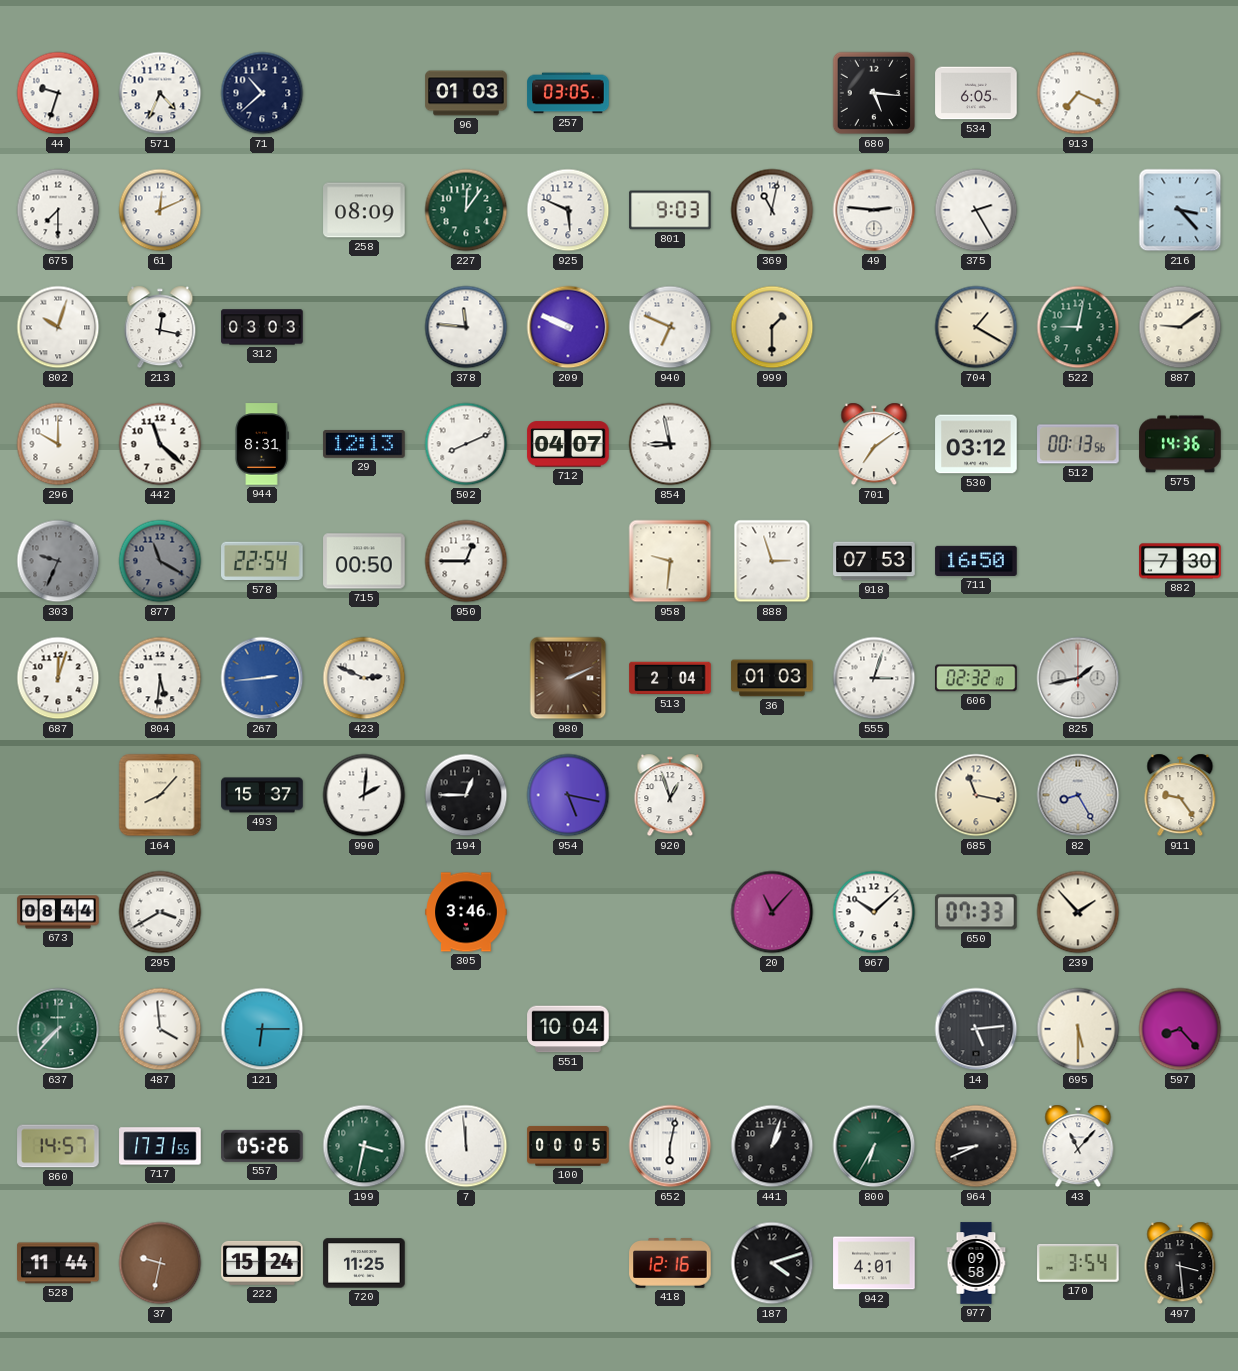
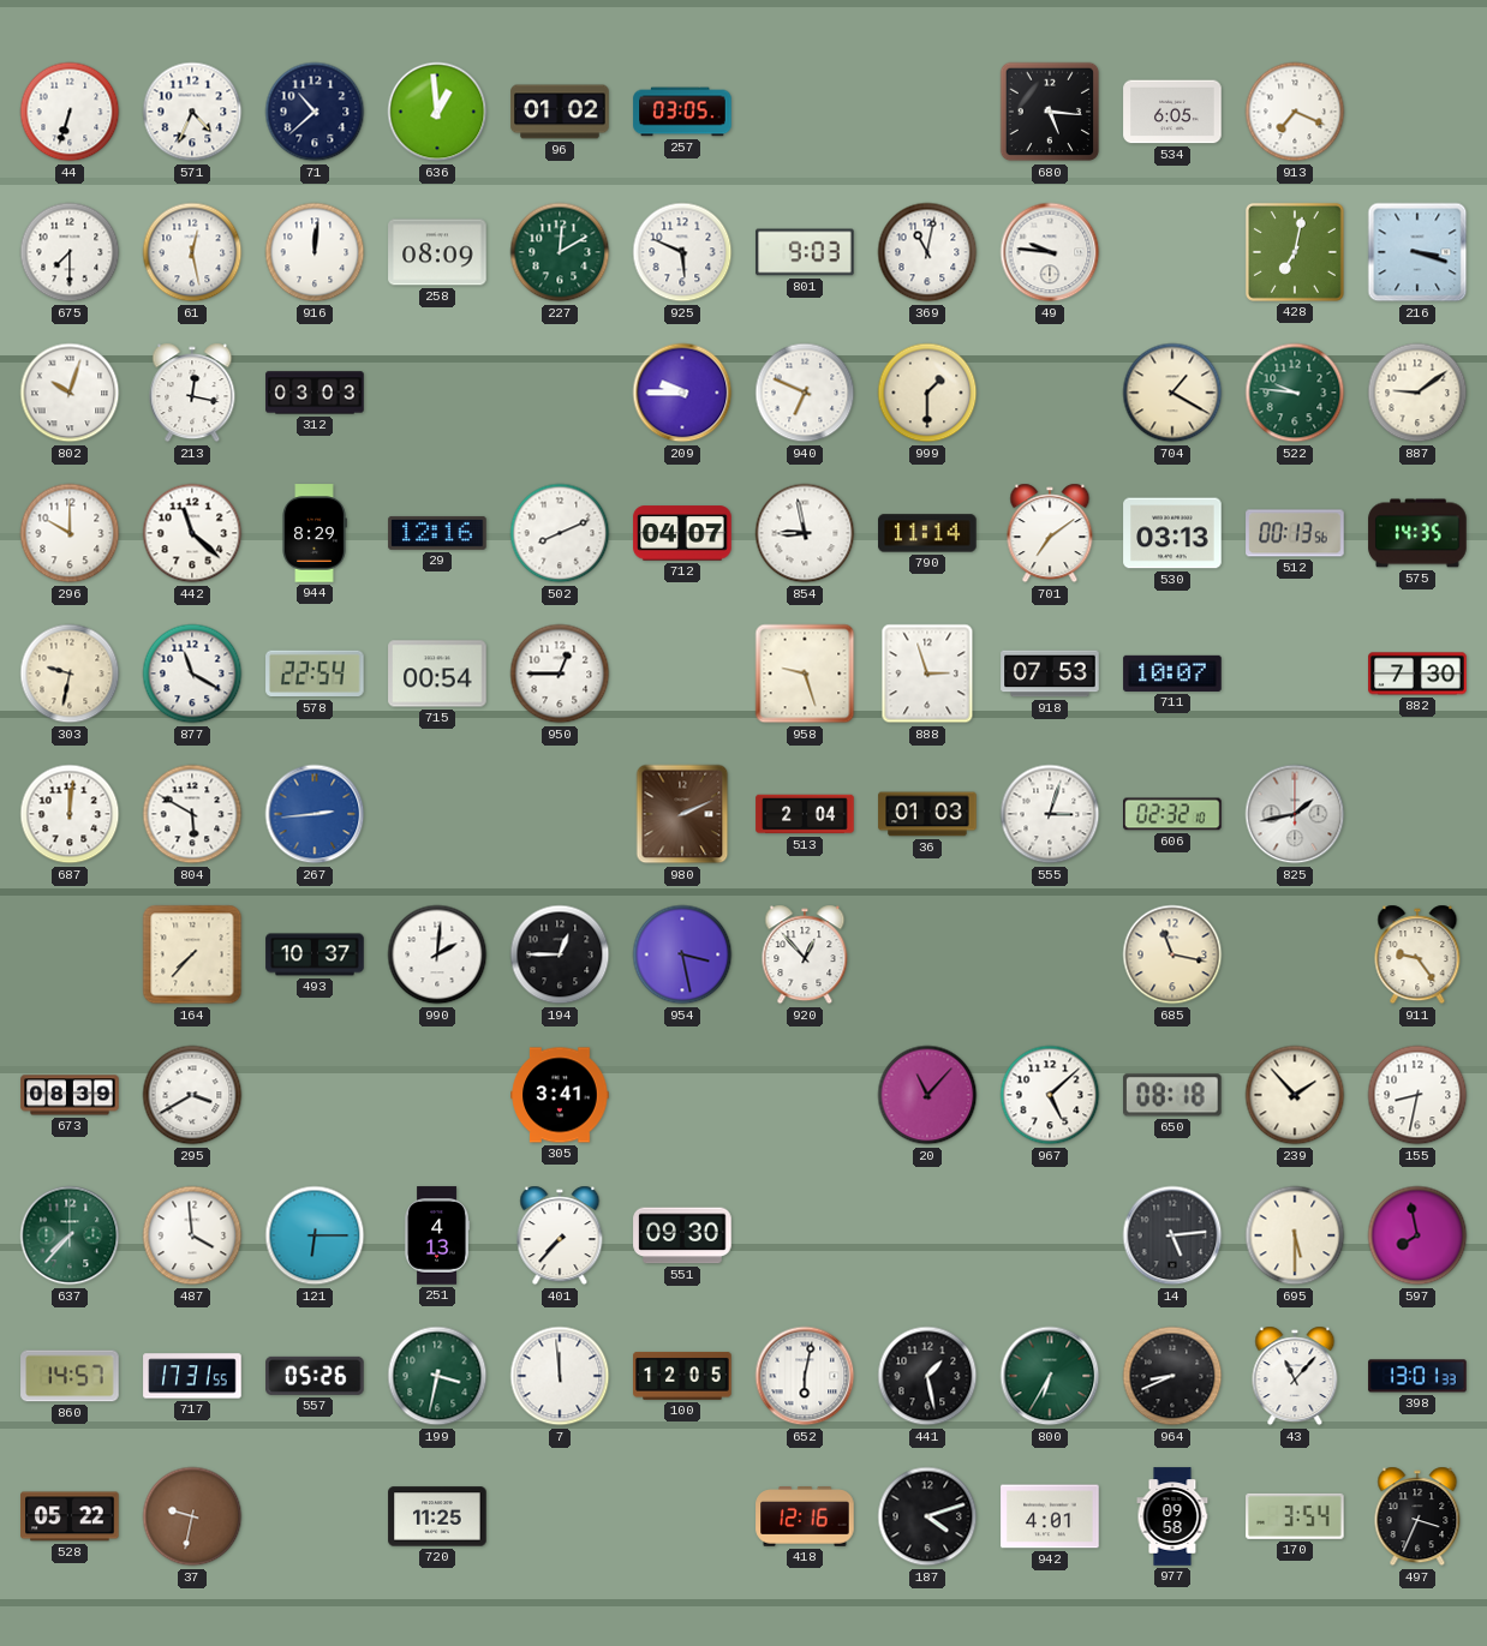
44: 9:33 -> 6:33 (70, 112)
636: none -> 12:59 (437, 112)
96: 01:03 -> 01:02 (560, 112)
61: 12:11 -> 12:28 (192, 252)
916: none -> 12:01 (315, 252)
227: 12:06 -> 12:10 (560, 252)
49: 2:46 -> 9:46 (1050, 252)
375: 2:25 -> none (976, 210)
428: none -> 7:02 (1295, 252)
216: 3:23 -> 3:18 (1417, 252)
378: 11:46 -> none (466, 327)
209: 9:49 -> 9:45 (682, 393)
522: 9:02 -> 9:46 (1295, 393)
944: 8:31 -> 8:29 (315, 533)
29: 12:13 -> 12:16 (437, 533)
790: none -> 11:14 (927, 533)
530: 03:12 -> 03:13 (1172, 533)
575: 14:36 -> 14:35 (1417, 533)
303: 9:34 -> 9:32 (70, 674)
303 dial: grey -> cream (70, 674)
877 dial: grey -> white (192, 674)
715: 00:50 -> 00:54 (437, 674)
958: 9:31 -> 9:27 (805, 674)
711: 16:50 -> 10:07 (1172, 674)
687: 12:03 -> 12:01 (70, 814)
804: 5:31 -> 5:50 (192, 814)
423: 2:49 -> none (364, 678)
164: 8:07 -> 7:37 (192, 954)
493: 15:37 -> 10:37 (315, 954)
954: 5:17 -> 3:28 (682, 954)
920: 12:57 -> 12:53 (805, 954)
82: 8:25 -> none (1078, 795)
673: 08:44 -> 08:39 (70, 1095)
305: 3:46 -> 3:41 (560, 1095)
967: 10:08 -> 5:08 (1050, 1095)
650: 07:33 -> 08:18 (1174, 1095)
155: none -> 8:32 (1417, 1095)
251: none -> 4:13 (437, 1235)
401: none -> 7:37 (560, 1235)
551: 10:04 -> 09:30 (682, 1235)
597: 8:23 -> 7:58 (1417, 1235)
100: 00:05 -> 12:05 (682, 1376)
441: 1:03 -> 1:28 (927, 1376)
398: none -> 13:01 (1417, 1376)
528: 11:44 -> 05:22 (70, 1516)
222: 15:24 -> none (262, 1263)
497: 3:29 -> 3:34 (1417, 1516)
